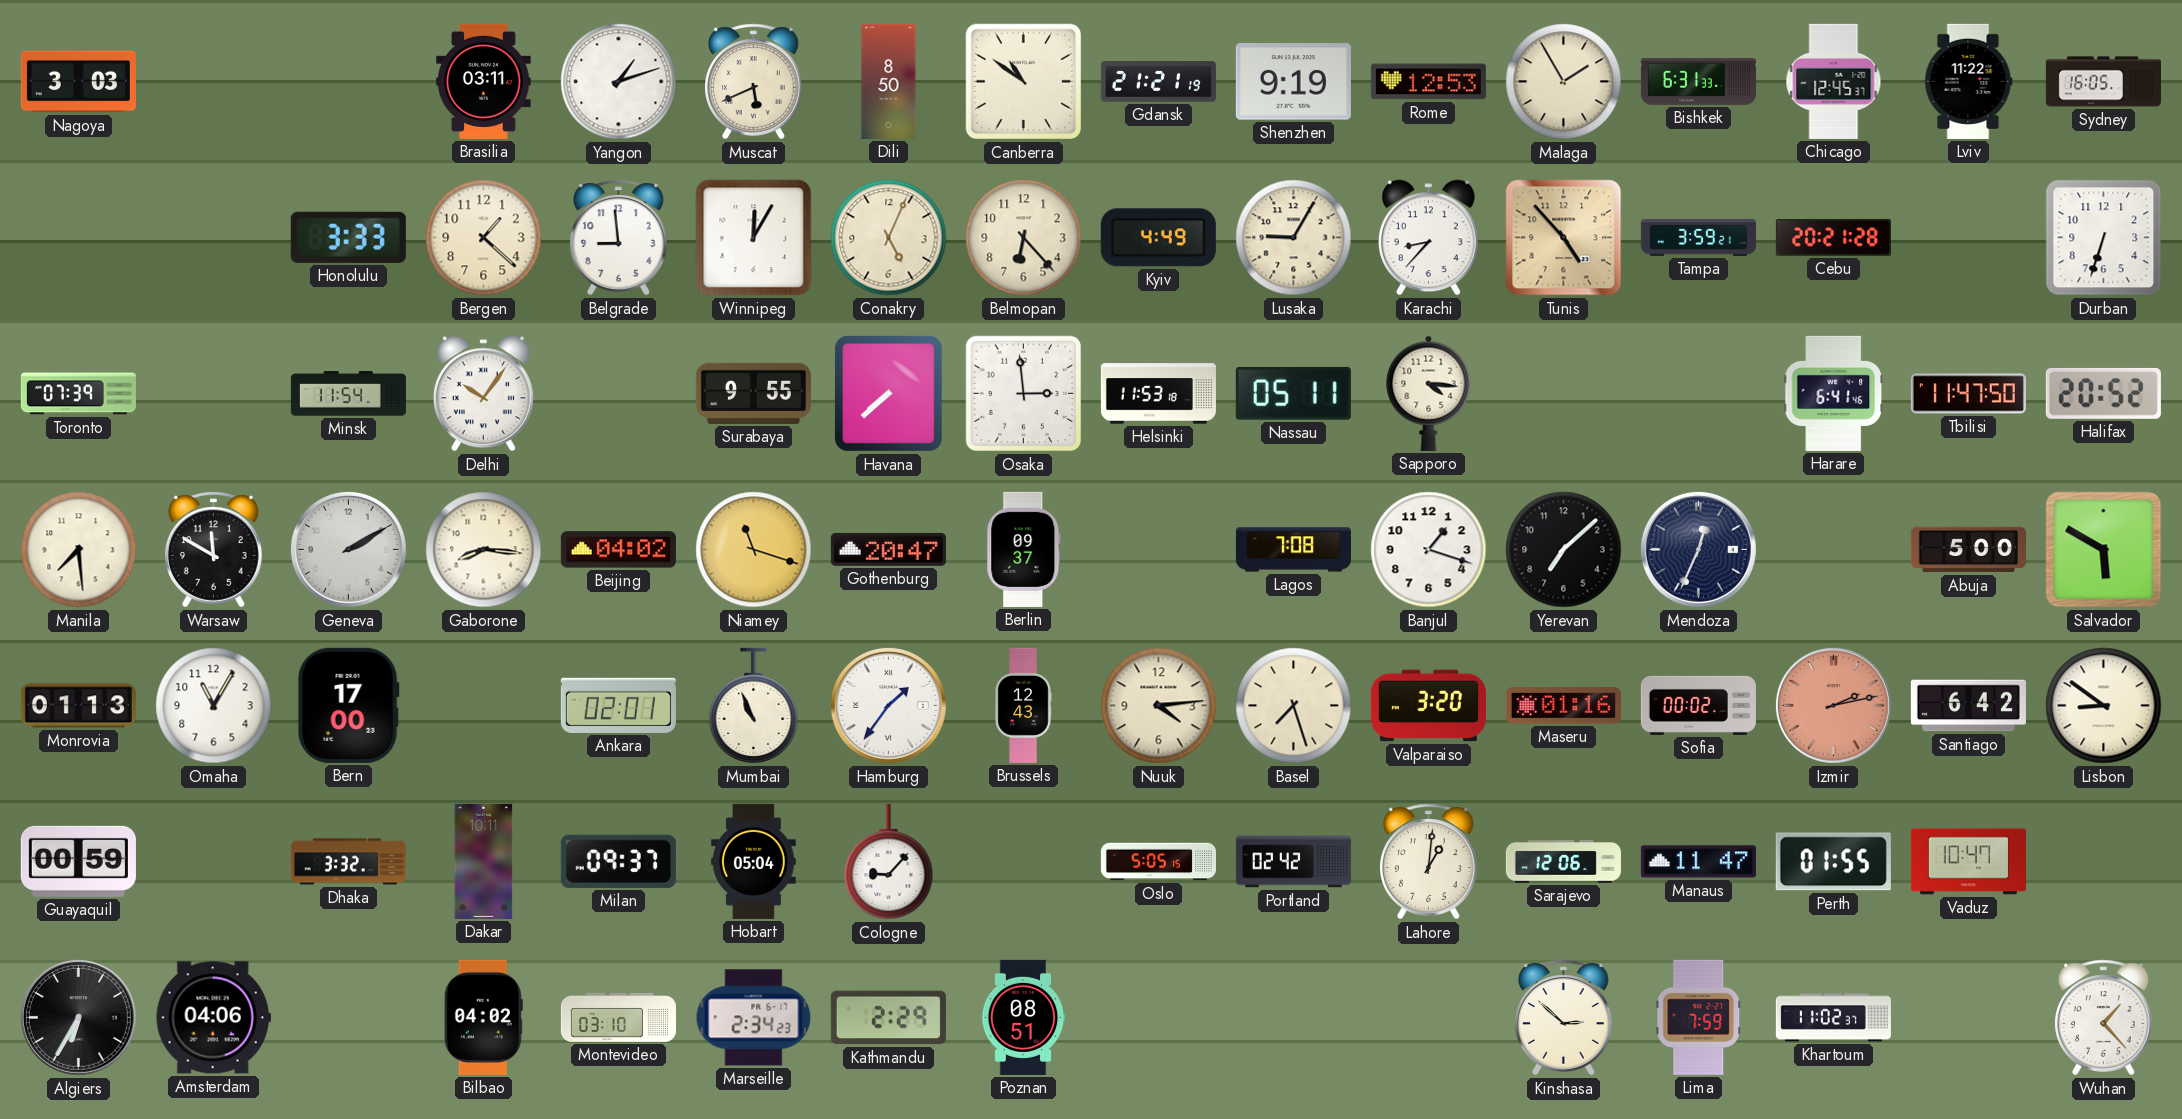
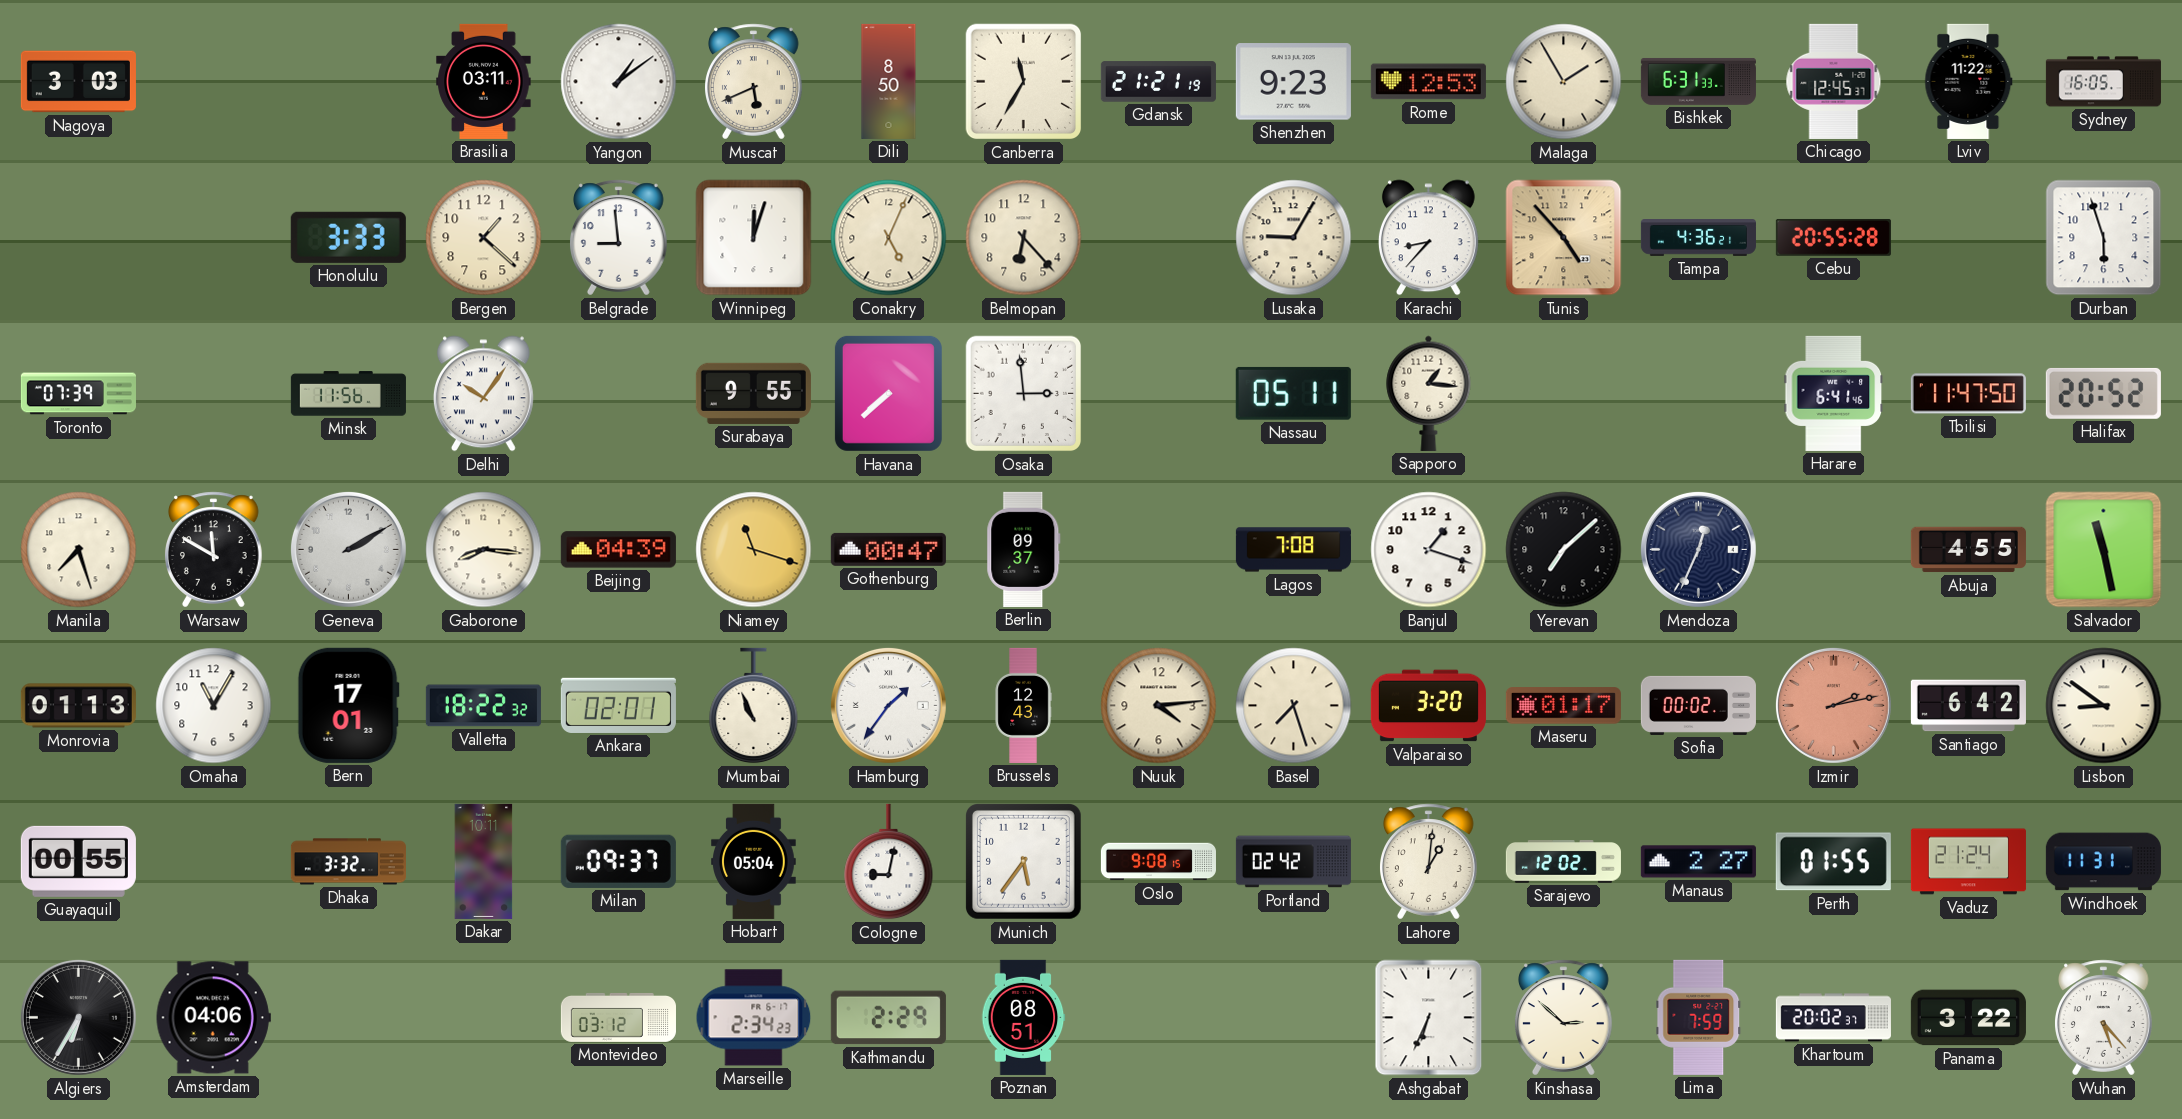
Yangon: 1:12 -> 1:09 (619, 82)
Canberra: 10:51 -> 11:35 (1024, 82)
Shenzhen: 9:19 -> 9:23 (1293, 82)
Winnipeg: 12:05 -> 12:03 (754, 238)
Kyiv: 4:49 -> none (1158, 238)
Tampa: 3:59 -> 4:36 (1698, 238)
Cebu: 20:21 -> 20:55 (1833, 237)
Durban: 6:33 -> 5:57 (2104, 238)
Minsk: 11:54 -> 11:56 (348, 394)
Helsinki: 11:53 -> none (1158, 394)
Sapporo: 4:16 -> 1:16 (1429, 393)
Manila: 7:29 -> 7:27 (79, 550)
Beijing: 04:02 -> 04:39 (618, 550)
Gothenburg: 20:47 -> 00:47 (888, 549)
Abuja: 5:00 -> 4:55 (1968, 550)
Salvador: 5:50 -> 11:28 (2104, 550)
Bern: 17:00 -> 17:01 (348, 705)
Valletta: none -> 18:22 (483, 706)
Maseru: 01:16 -> 01:17 (1563, 706)
Guayaquil: 00:59 -> 00:55 (78, 861)
Cologne: 9:07 -> 9:02 (889, 862)
Munich: none -> 5:36 (1024, 862)
Oslo: 5:05 -> 9:08 (1158, 862)
Sarajevo: 12:06 -> 12:02 (1563, 862)
Manaus: 11:47 -> 2:27 (1698, 862)
Vaduz: 10:47 -> 21:24 (1968, 862)
Windhoek: none -> 11:31 (2103, 862)
Bilbao: 04:02 -> none (483, 1017)
Montevideo: 03:10 -> 03:12 (618, 1017)
Ashgabat: none -> 6:34 (1429, 1018)
Khartoum: 11:02 -> 20:02 (1833, 1018)
Panama: none -> 3:22 (1968, 1018)
Wuhan: 1:23 -> 5:23 (2104, 1018)
